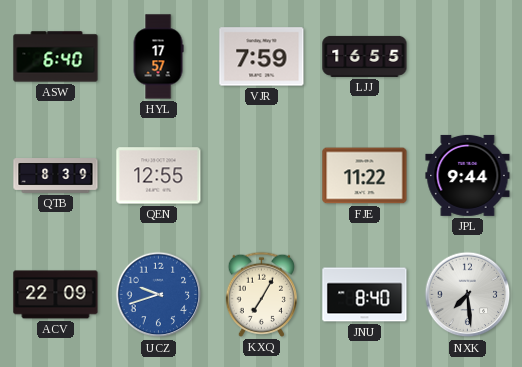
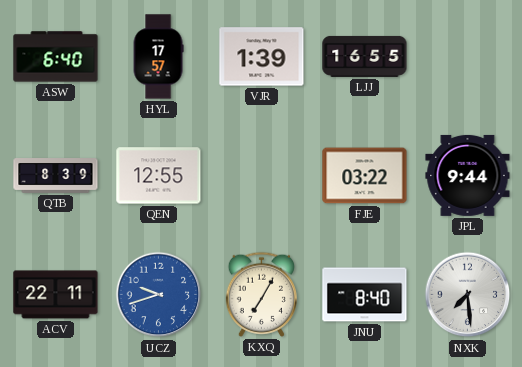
VJR: 7:59 -> 1:39 (262, 57)
FJE: 11:22 -> 03:22 (365, 176)
ACV: 22:09 -> 22:11 (56, 295)
